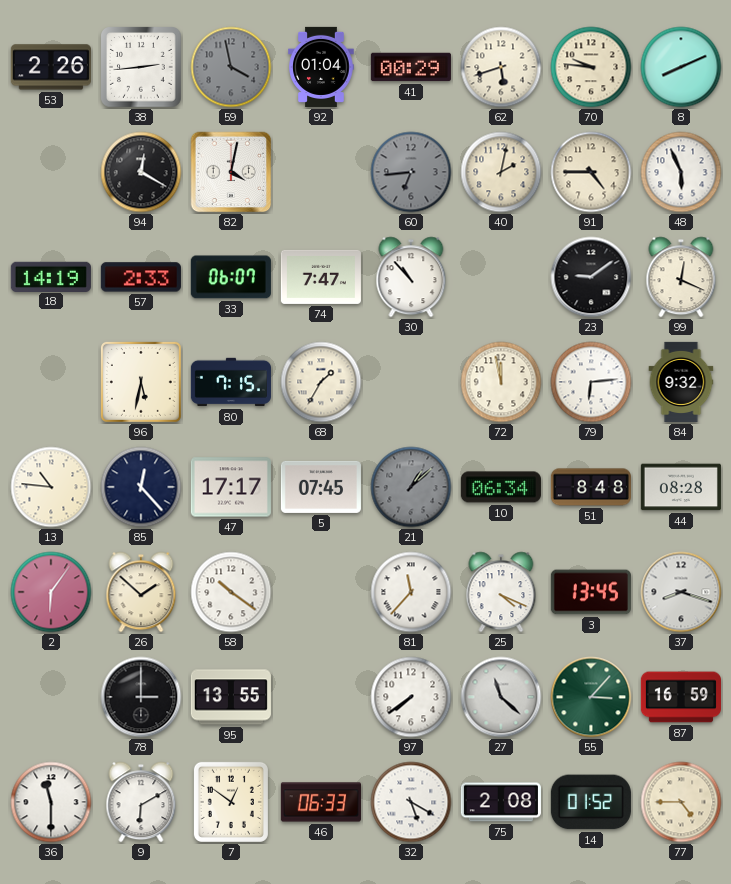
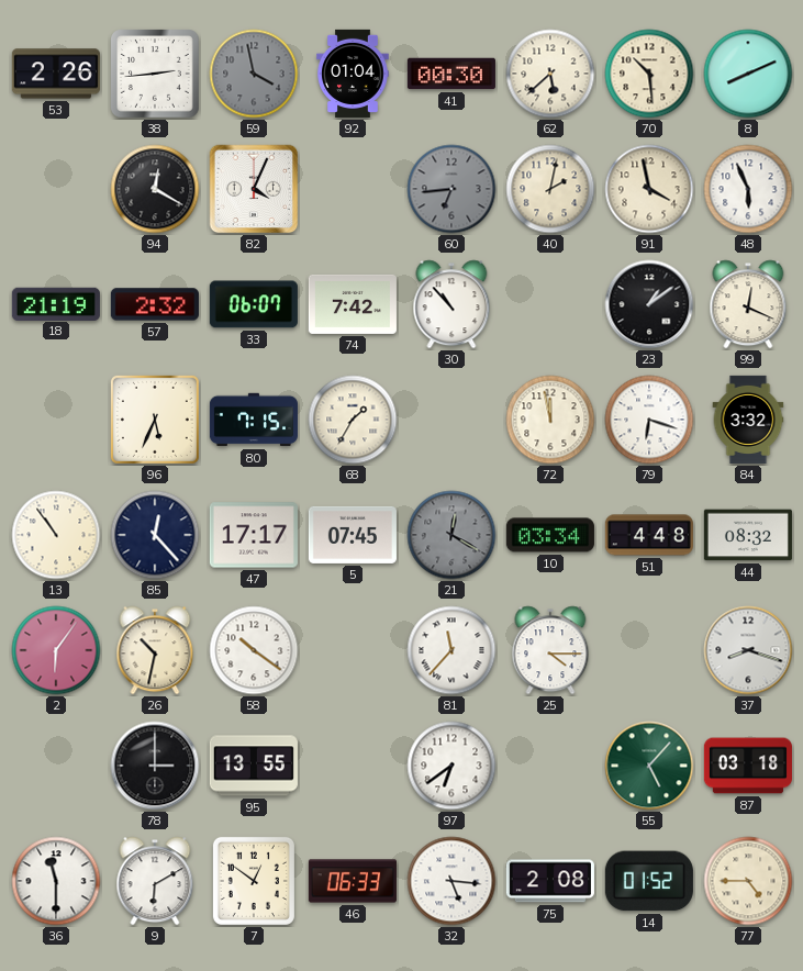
41: 00:29 -> 00:30 (451, 74)
62: 5:42 -> 5:38 (550, 74)
70: 9:46 -> 10:29 (649, 74)
82: 4:02 -> 4:04 (254, 189)
91: 4:45 -> 3:58 (649, 189)
18: 14:19 -> 21:19 (56, 303)
57: 2:33 -> 2:32 (155, 304)
74: 7:47 -> 7:42 (353, 304)
23: 9:09 -> 1:09 (649, 304)
96: 5:32 -> 5:34 (155, 420)
79: 6:14 -> 6:18 (649, 420)
84: 9:32 -> 3:32 (748, 420)
13: 10:46 -> 10:54 (56, 535)
21: 1:08 -> 12:20 (451, 535)
10: 06:34 -> 03:34 (550, 535)
51: 8:48 -> 4:48 (649, 535)
44: 08:28 -> 08:32 (748, 535)
26: 1:52 -> 10:32 (155, 650)
25: 4:19 -> 4:15 (550, 650)
3: 13:45 -> none (591, 592)
97: 7:39 -> 6:39 (451, 766)
27: 11:22 -> none (501, 697)
55: 3:07 -> 5:07 (649, 766)
87: 16:59 -> 03:18 (748, 766)
32: 5:20 -> 5:16 (451, 881)
